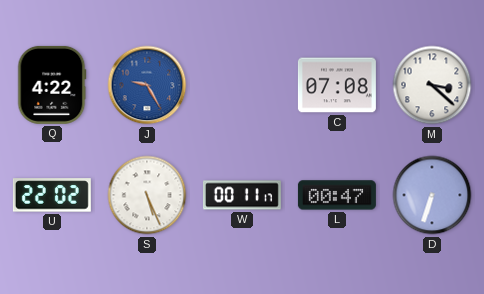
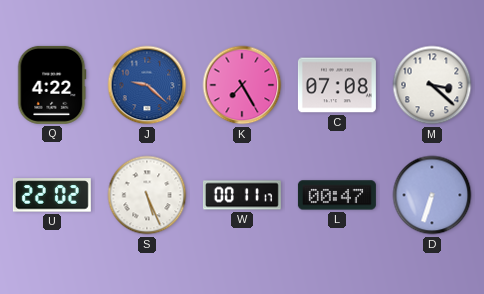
J: 9:25 -> 9:22 (147, 85)
K: none -> 7:25 (242, 85)
